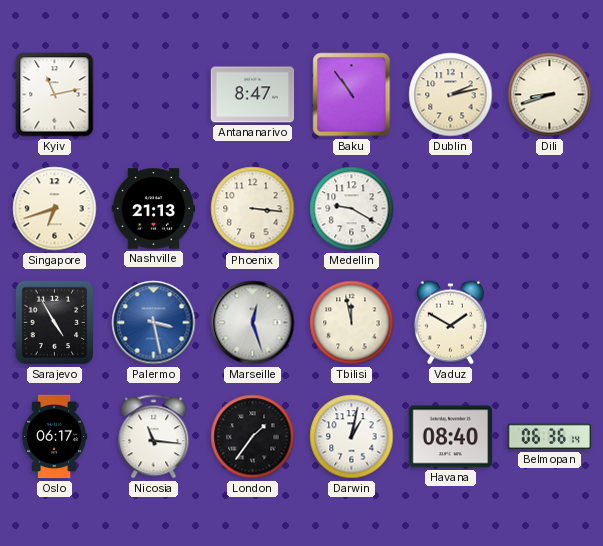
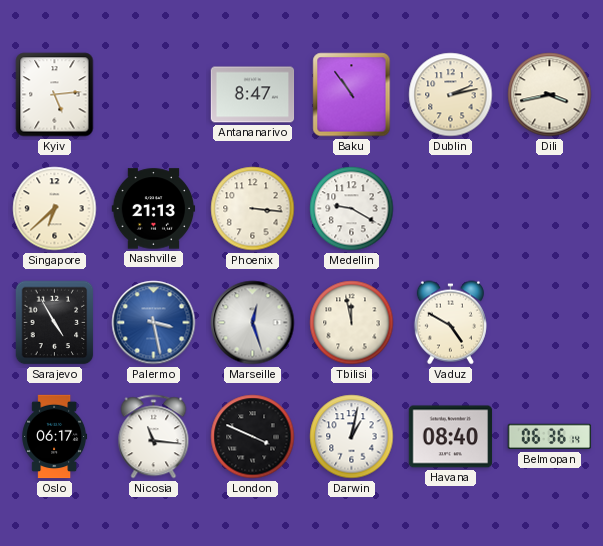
Kyiv: 11:13 -> 5:14 (55, 95)
Dili: 8:42 -> 3:43 (550, 95)
Singapore: 6:42 -> 6:38 (55, 209)
Vaduz: 1:50 -> 4:50 (450, 323)
London: 1:36 -> 3:49 (253, 437)
